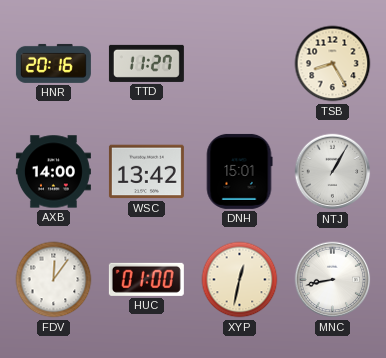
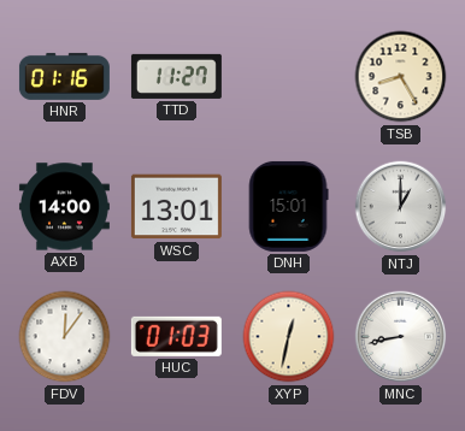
HNR: 20:16 -> 01:16 (64, 76)
WSC: 13:42 -> 13:01 (176, 207)
NTJ: 1:05 -> 1:00 (401, 207)
HUC: 01:00 -> 01:03 (176, 336)
